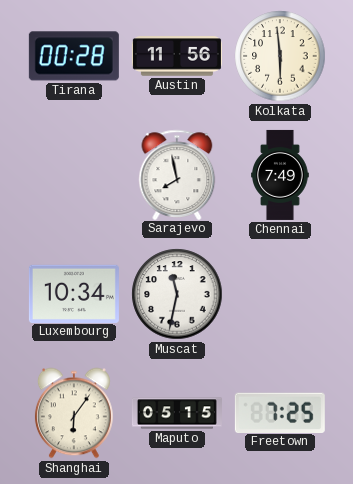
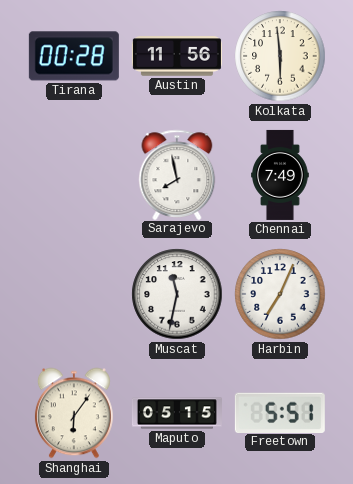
Luxembourg: 10:34 -> none (74, 293)
Harbin: none -> 7:04 (280, 294)
Freetown: 7:25 -> 5:51 (280, 412)
